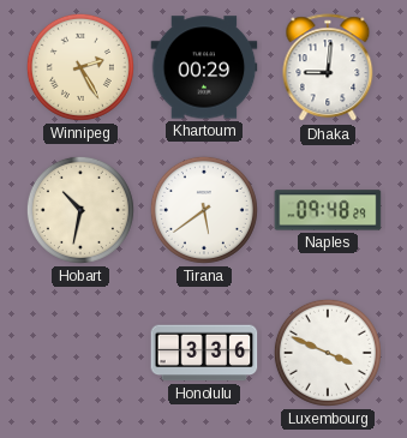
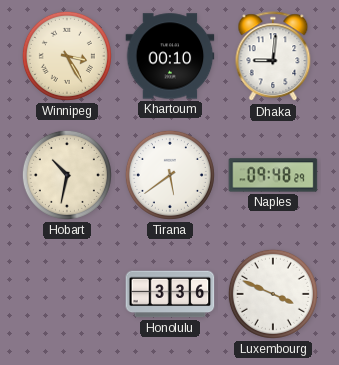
Winnipeg: 2:25 -> 3:25 (67, 56)
Khartoum: 00:29 -> 00:10 (170, 56)
